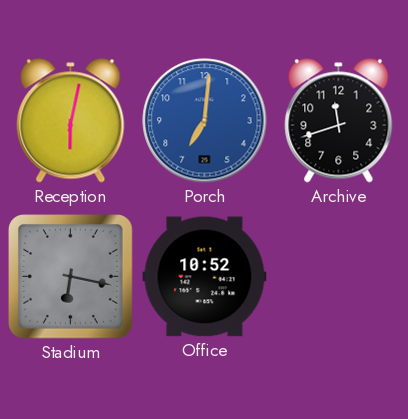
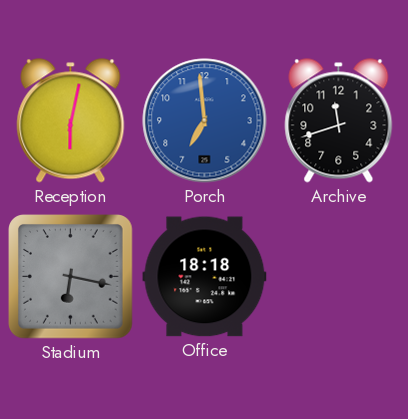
Porch: 7:01 -> 6:59 (205, 121)
Office: 10:52 -> 18:18 (205, 277)
